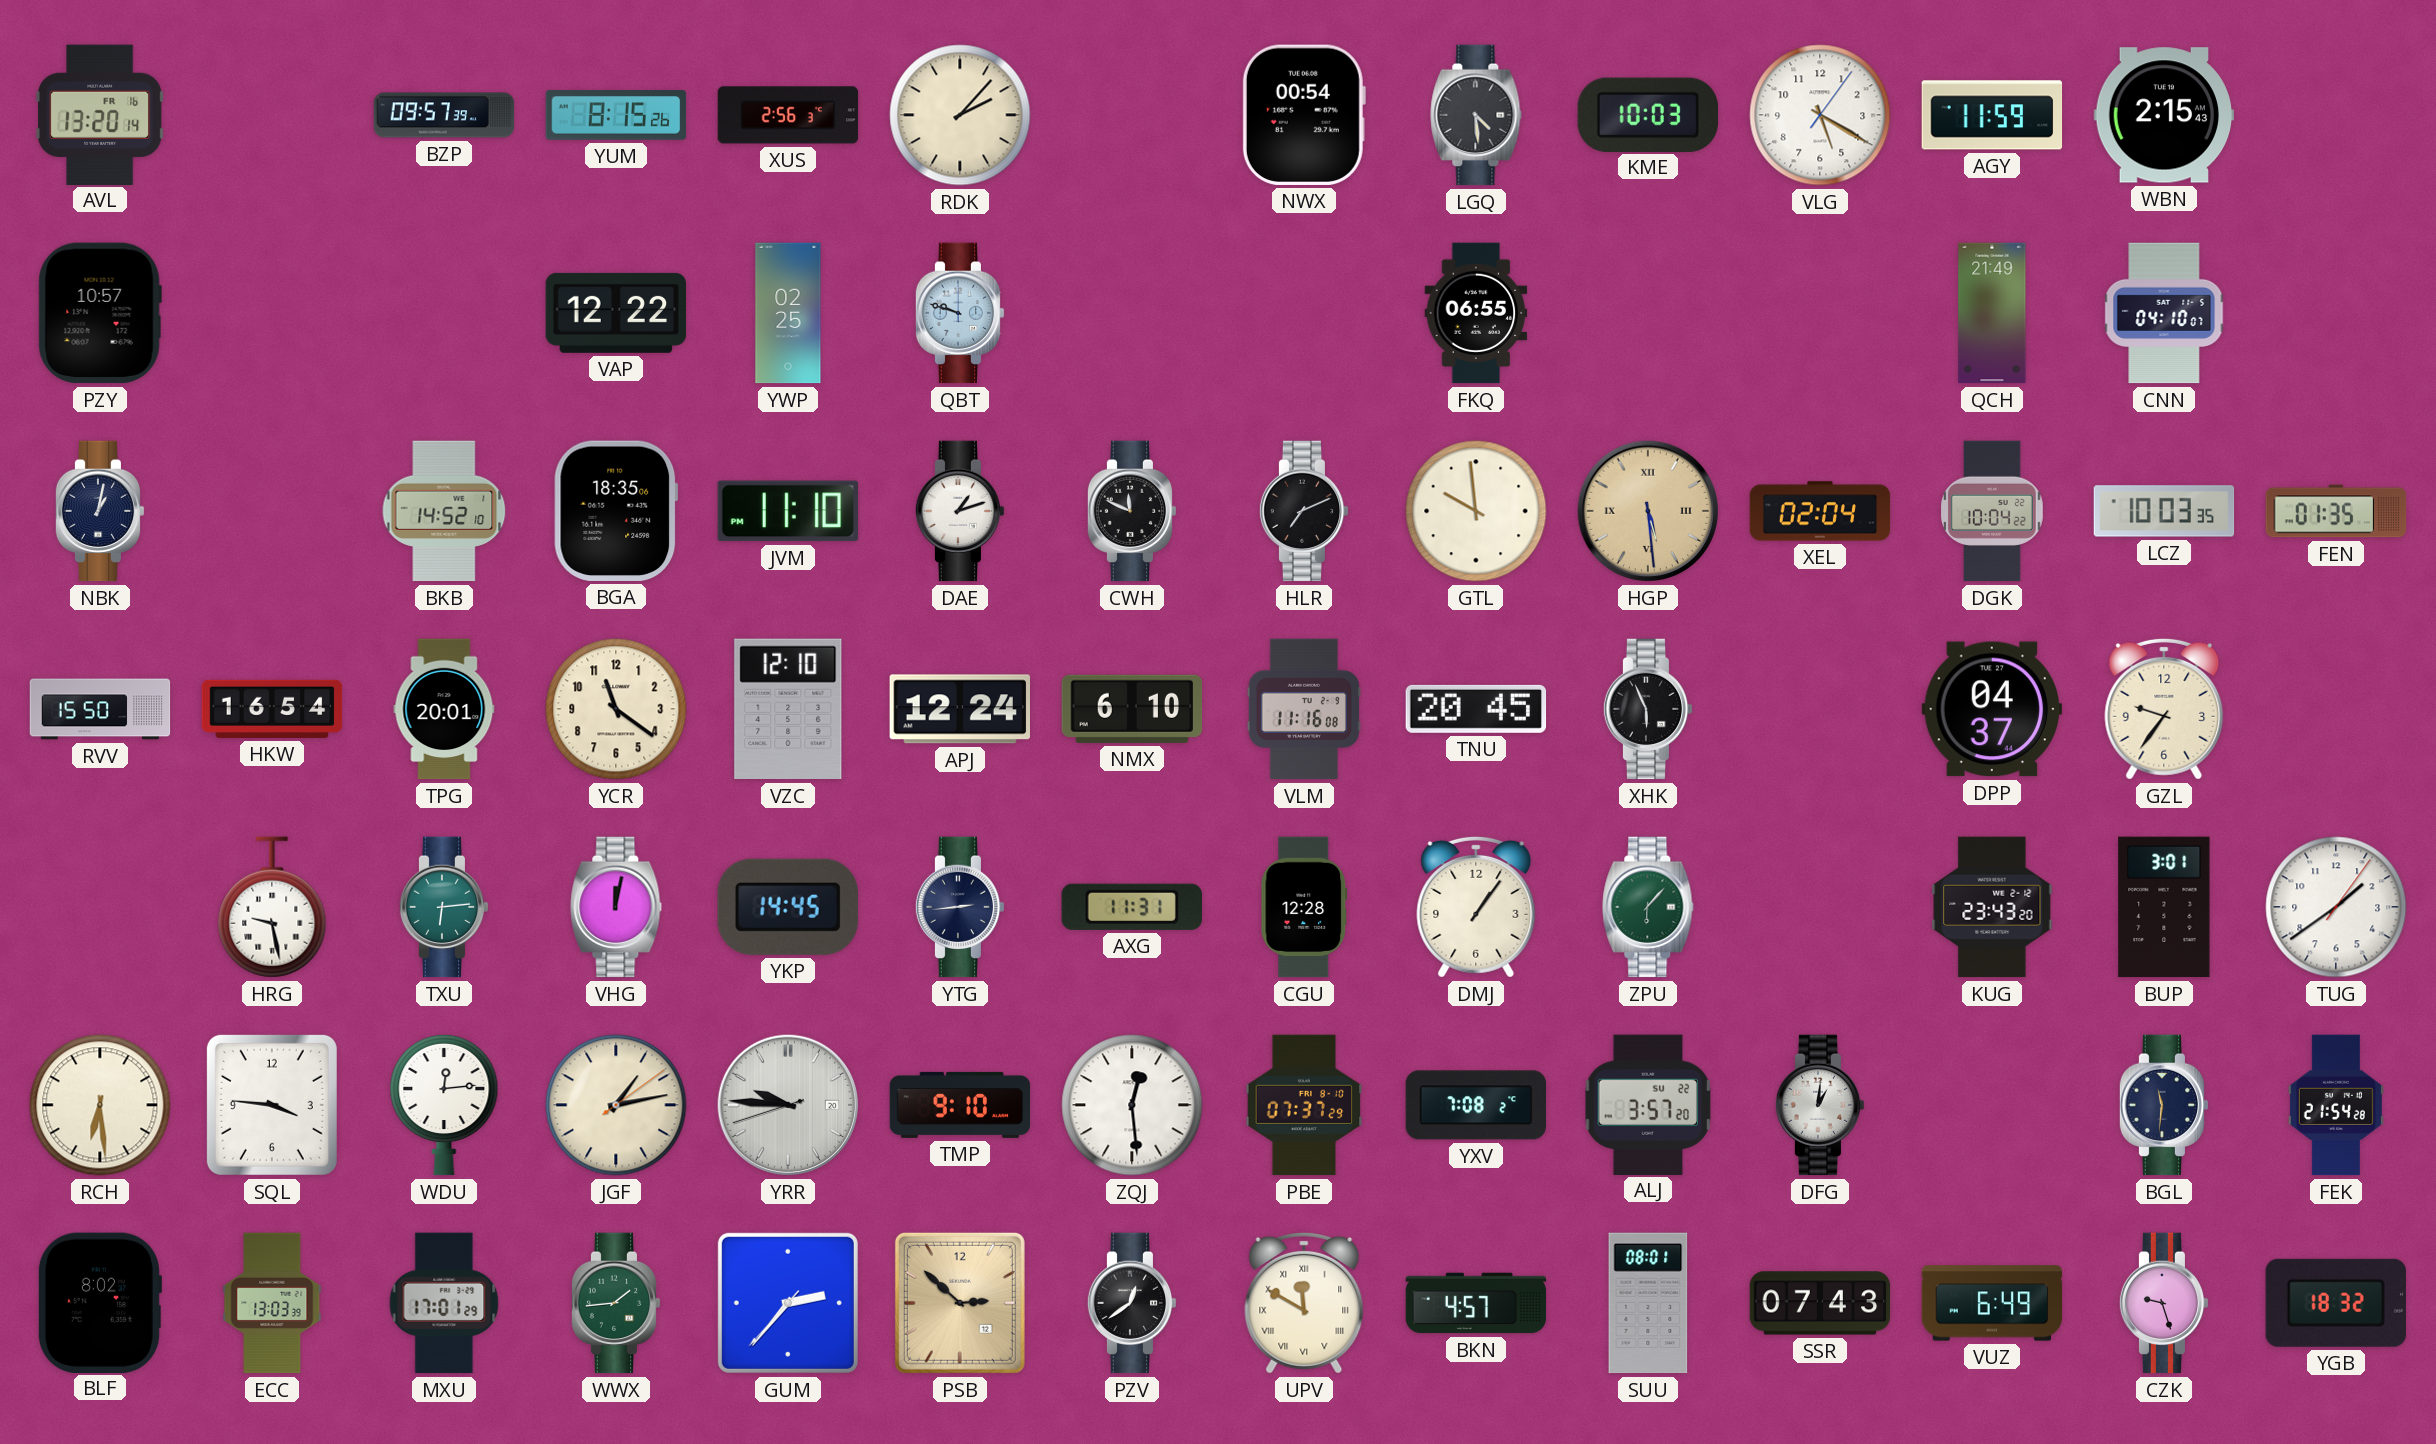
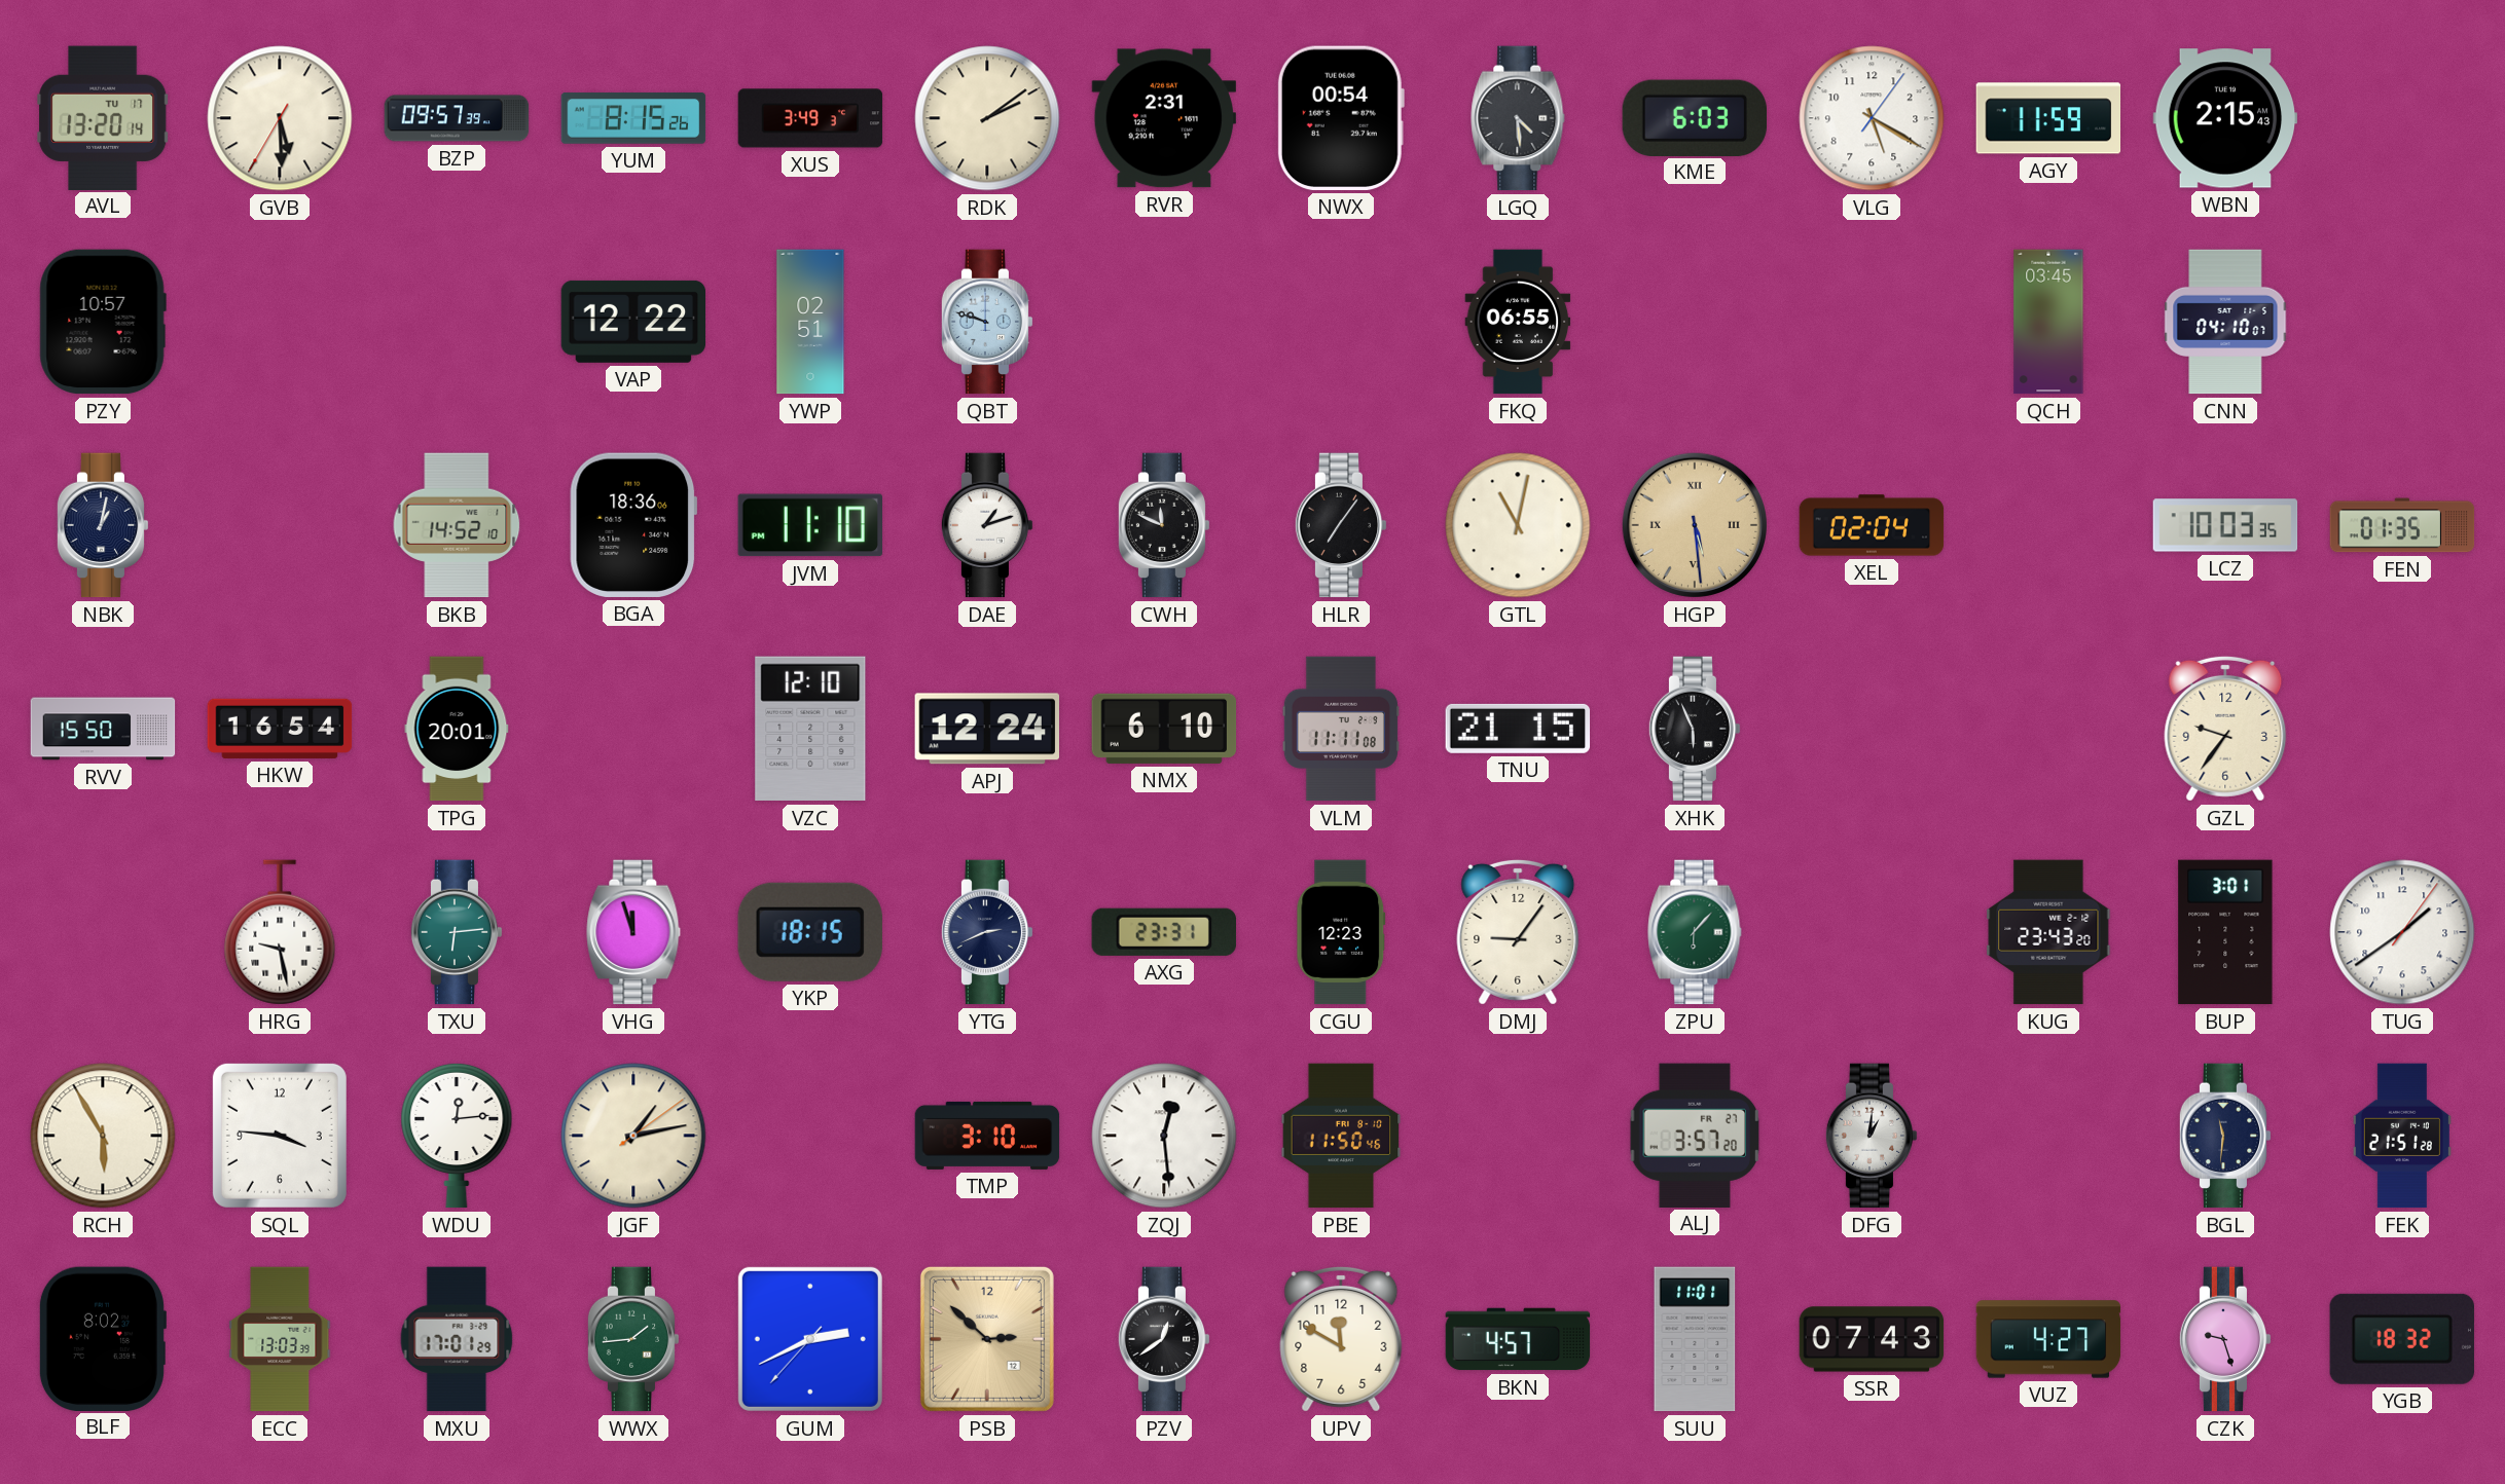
AVL date: FR 16 -> TU 17 (103, 117)
GVB: none -> 5:29 (280, 118)
XUS: 2:56 -> 3:49 (810, 118)
RDK: 2:07 -> 2:09 (987, 118)
RVR: none -> 2:31 (1163, 118)
KME: 10:03 -> 6:03 (1694, 117)
YWP: 02:25 -> 02:51 (810, 322)
QCH: 21:49 -> 03:45 (2048, 322)
BGA: 18:35 -> 18:36 (633, 525)
HLR: 7:11 -> 7:06 (1341, 525)
GTL: 9:59 -> 11:02 (1518, 525)
DGK: 10:04 -> none (1993, 511)
YCR: 11:21 -> none (616, 709)
VLM: 11:16 -> 11:11 (1341, 729)
TNU: 20:45 -> 21:15 (1518, 729)
DPP: 04:37 -> none (1991, 709)
VHG: 12:02 -> 11:57 (633, 932)
YKP: 14:45 -> 18:15 (810, 932)
YTG: 2:44 -> 2:41 (987, 932)
AXG: 11:31 -> 23:31 (1164, 932)
CGU: 12:28 -> 12:23 (1341, 932)
DMJ: 1:06 -> 9:06 (1518, 932)
RCH: 6:29 -> 5:55 (103, 1136)
YRR: 9:45 -> none (788, 1105)
TMP: 9:10 -> 3:10 (987, 1136)
PBE: 07:37 -> 11:50 (1341, 1136)
YXV: 7:08 -> none (1476, 1105)
ALJ date: SU 22 -> FR 27 (1695, 1135)
FEK: 21:54 -> 21:51 (2402, 1136)
GUM: 2:36 -> 2:40 (810, 1339)
UPV numerals: Roman -> Arabic (1341, 1339)
SUU: 08:01 -> 11:01 (1695, 1339)
VUZ: 6:49 -> 4:27 (2048, 1339)
